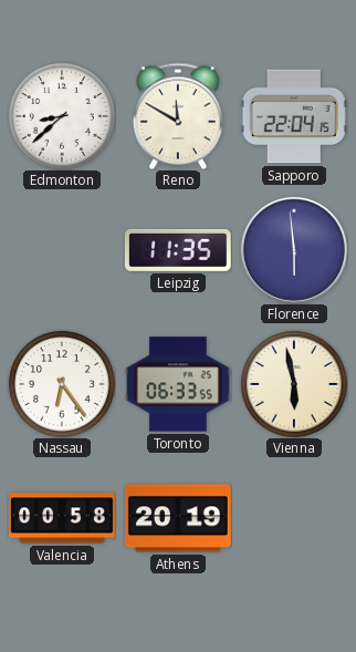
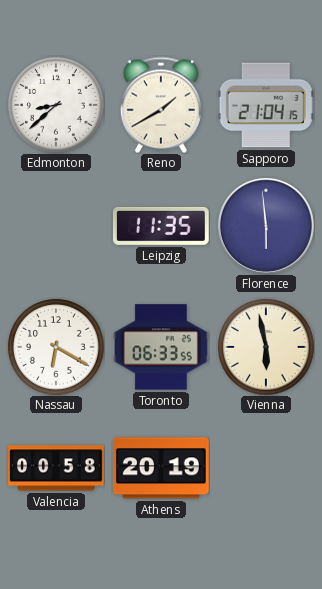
Reno: 11:50 -> 1:40 (161, 105)
Sapporo: 22:04 -> 21:04 (266, 105)
Nassau: 6:24 -> 6:20 (56, 347)
